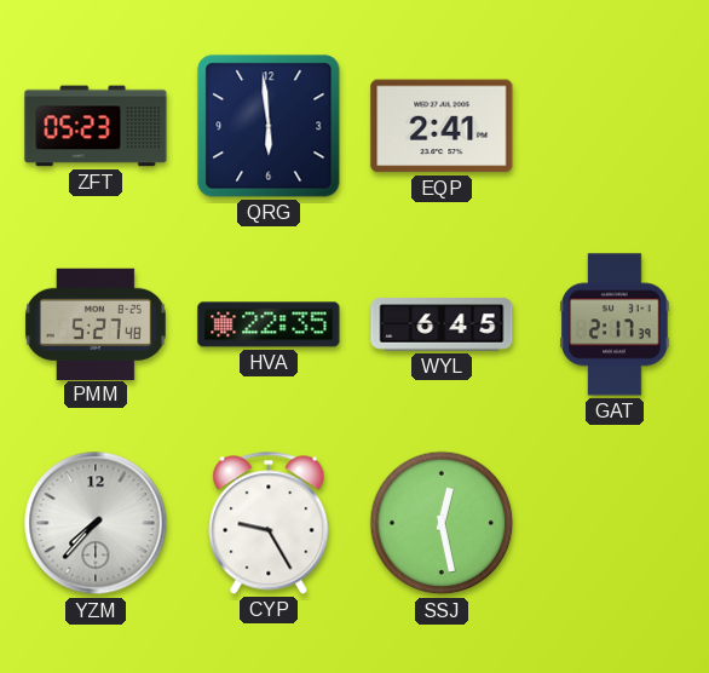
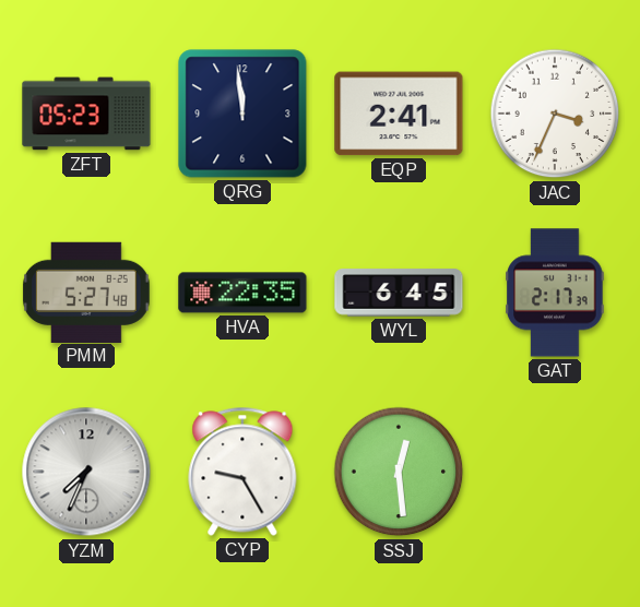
QRG: 5:59 -> 11:59 (242, 114)
JAC: none -> 3:34 (555, 114)
YZM: 7:37 -> 7:34 (86, 472)
SSJ: 12:28 -> 12:29 (399, 472)
